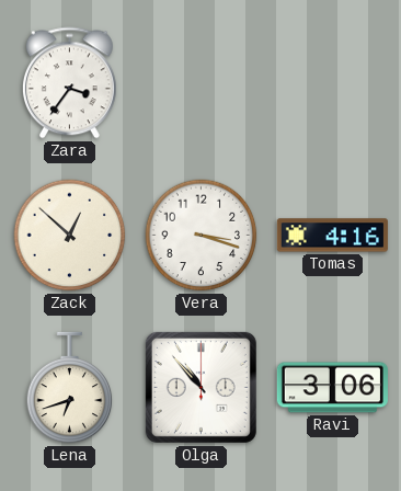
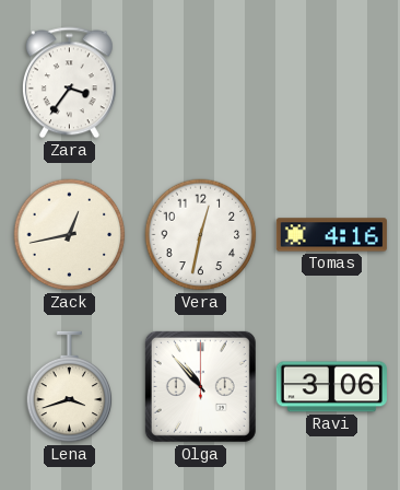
Zack: 12:52 -> 12:43 (70, 235)
Vera: 3:18 -> 12:32 (201, 235)
Lena: 6:42 -> 3:42 (70, 387)
